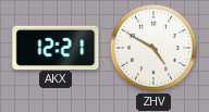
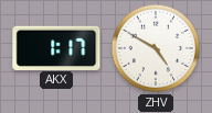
AKX: 12:21 -> 1:17 (56, 47)
